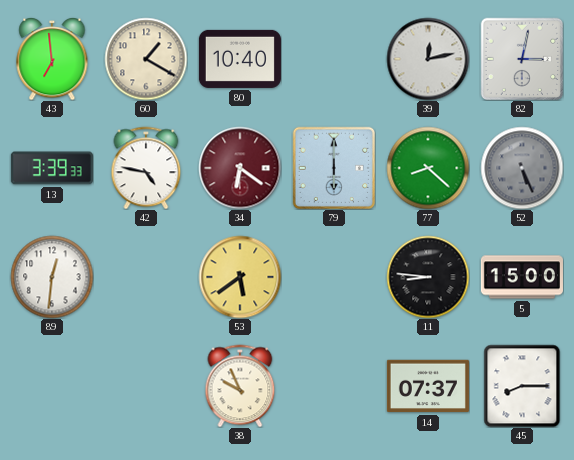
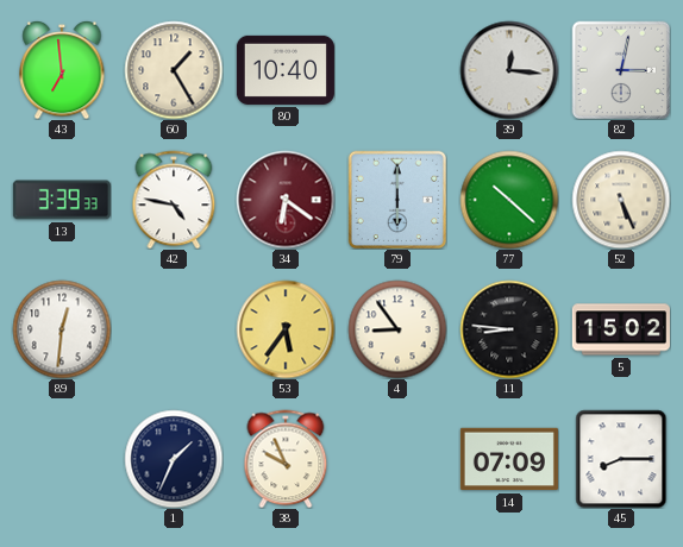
60: 1:20 -> 1:25 (174, 70)
39: 12:13 -> 12:16 (509, 70)
77: 8:22 -> 10:22 (509, 200)
52 dial: grey -> cream (621, 200)
53: 5:39 -> 5:36 (286, 329)
4: none -> 8:54 (397, 329)
5: 15:00 -> 15:02 (621, 329)
1: none -> 1:34 (174, 459)
14: 07:37 -> 07:09 (509, 459)
